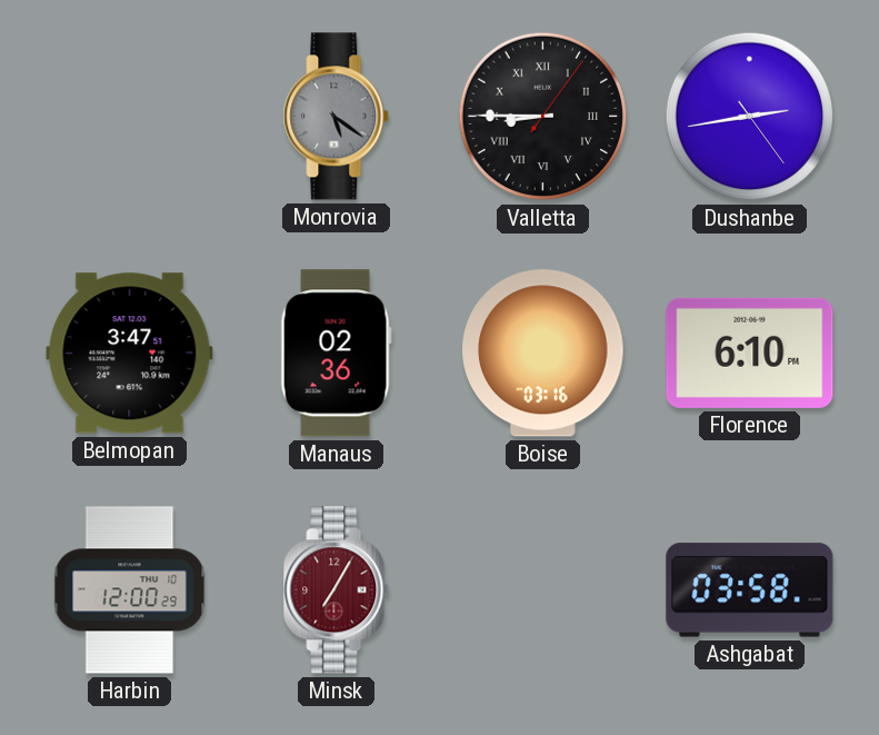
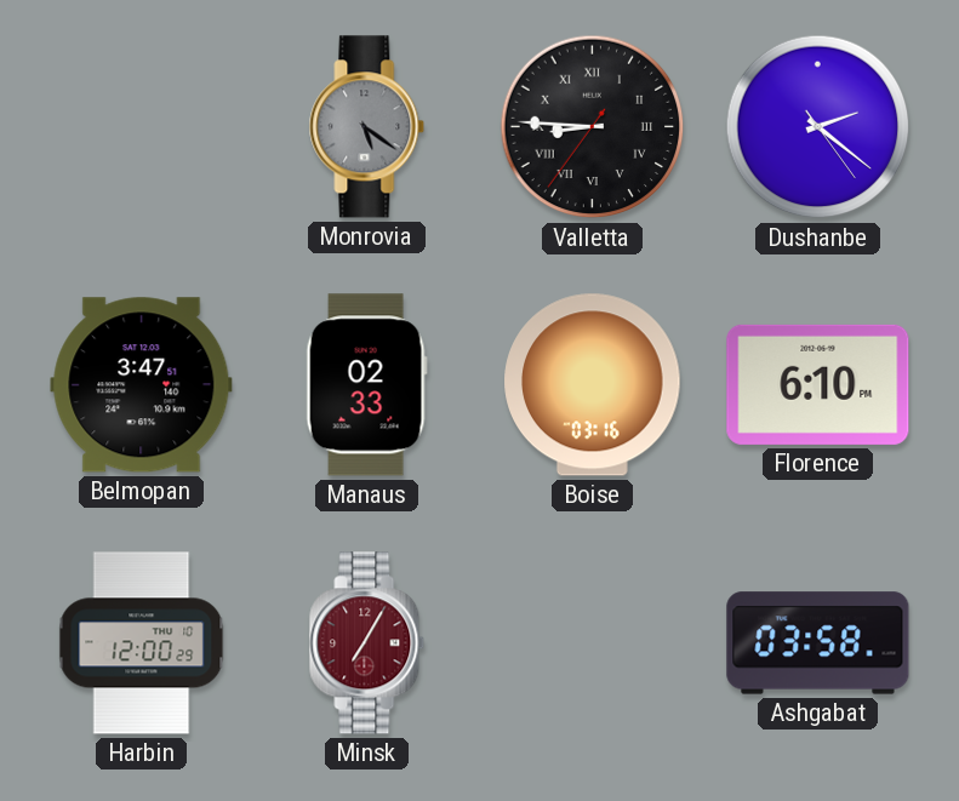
Valletta: 8:45:06 -> 8:45:36 (593, 127)
Dushanbe: 2:43 -> 2:21 (818, 127)
Manaus: 02:36 -> 02:33 (366, 385)
